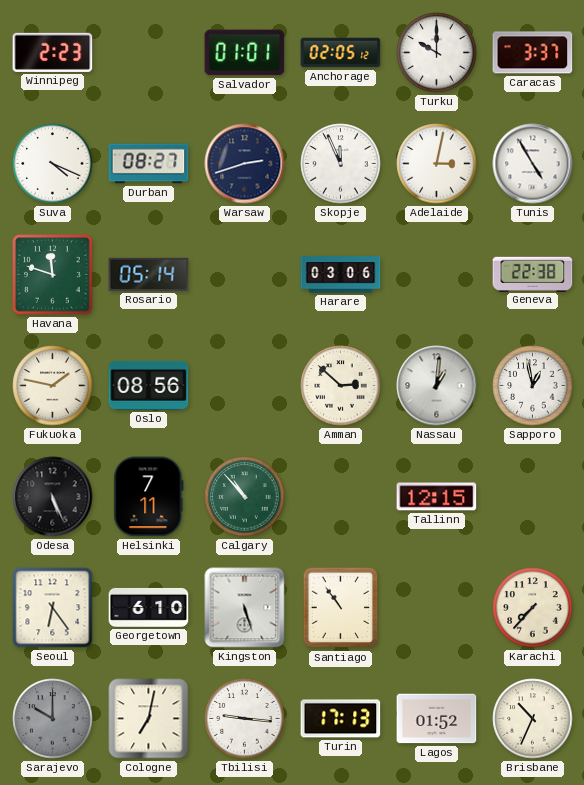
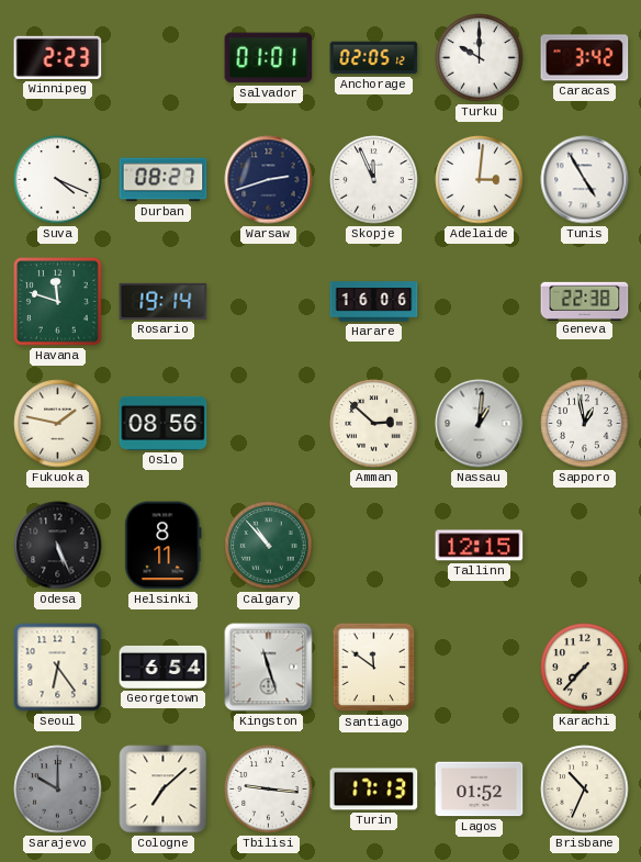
Caracas: 3:37 -> 3:42 (585, 58)
Adelaide: 3:02 -> 3:01 (480, 180)
Rosario: 05:14 -> 19:14 (164, 301)
Harare: 03:06 -> 16:06 (374, 302)
Helsinki: 7:11 -> 8:11 (164, 546)
Georgetown: 6:10 -> 6:54 (164, 667)
Kingston: 5:27 -> 11:27 (269, 668)
Santiago: 10:54 -> 11:51 (374, 668)
Cologne: 7:02 -> 7:08 (164, 790)
